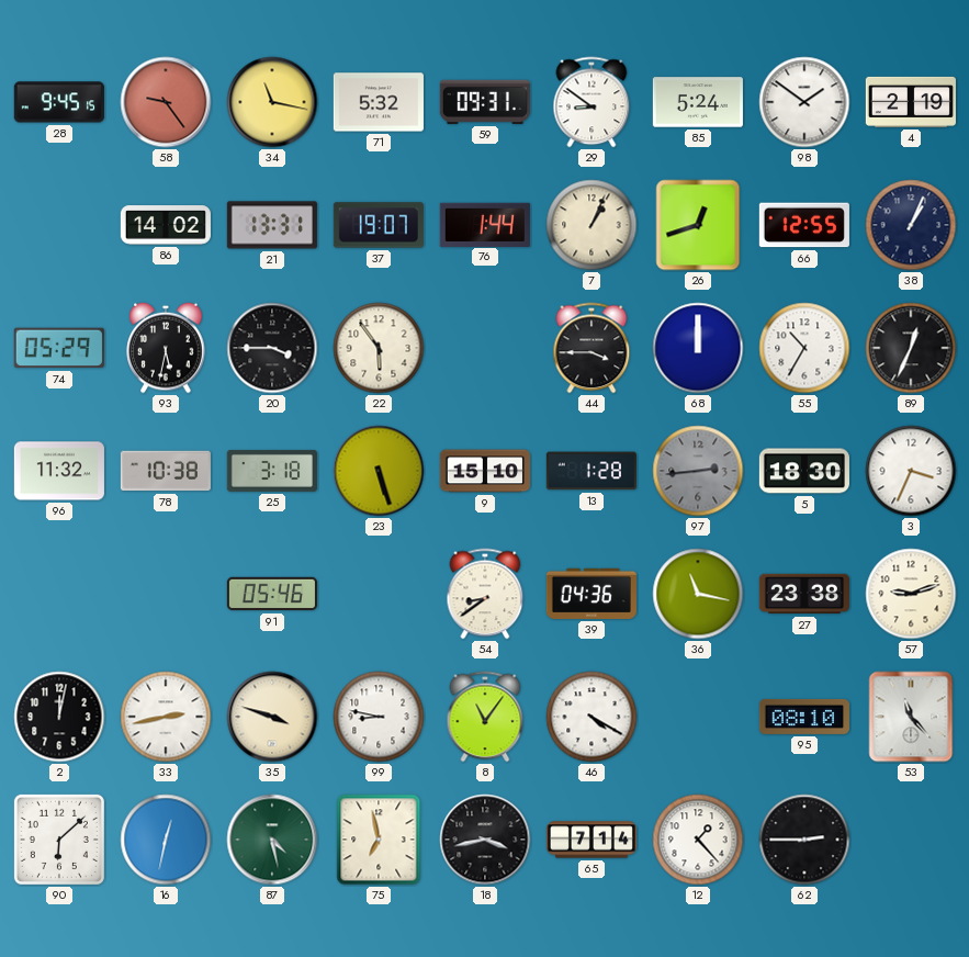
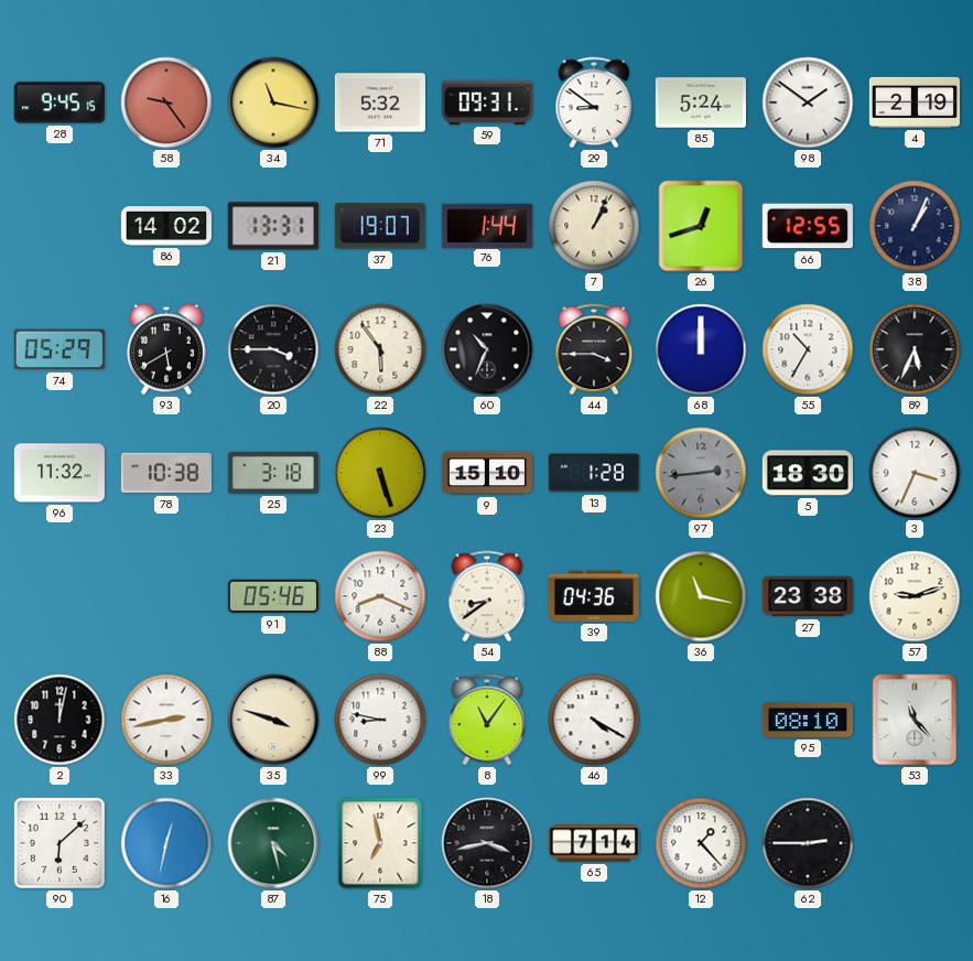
93: 5:32 -> 5:40 (166, 349)
60: none -> 10:34 (487, 349)
89: 12:34 -> 5:34 (915, 349)
88: none -> 8:19 (380, 596)
